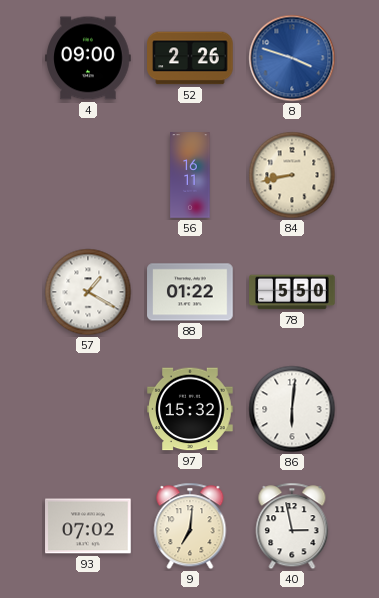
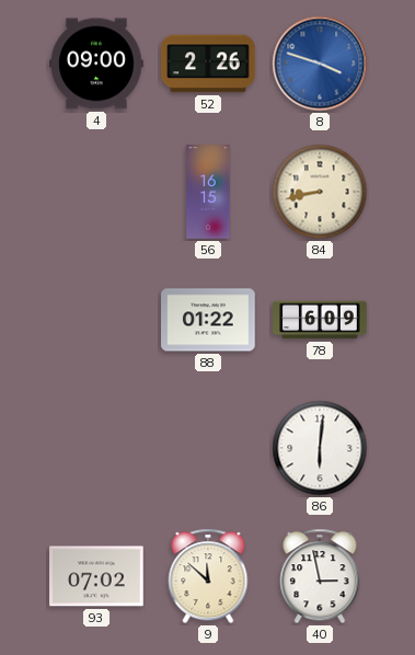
56: 16:11 -> 16:15 (208, 192)
57: 1:20 -> none (88, 292)
78: 5:50 -> 6:09 (320, 320)
97: 15:32 -> none (190, 409)
9: 7:01 -> 11:52 (208, 576)
